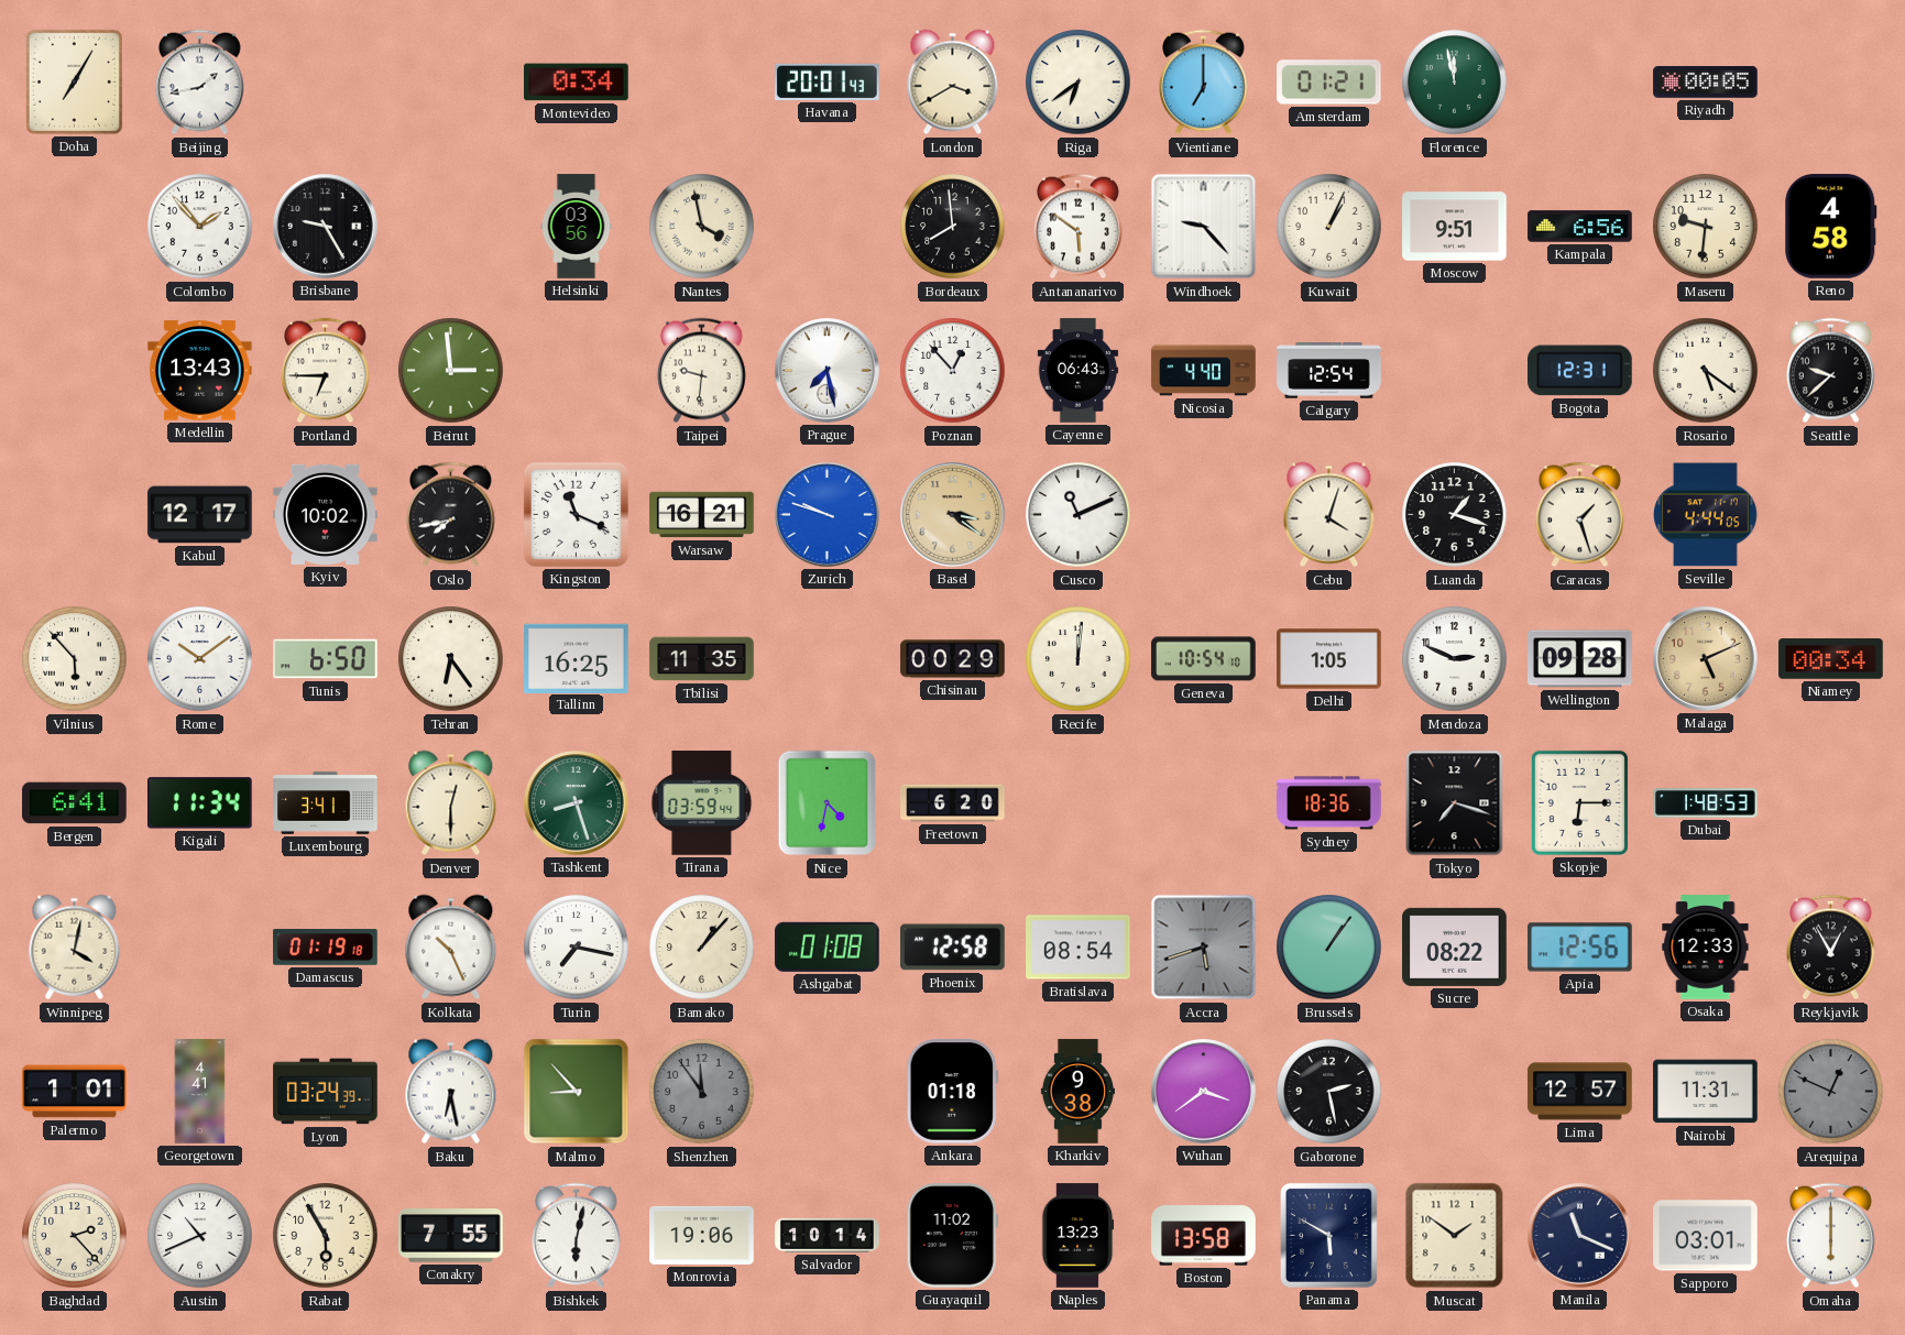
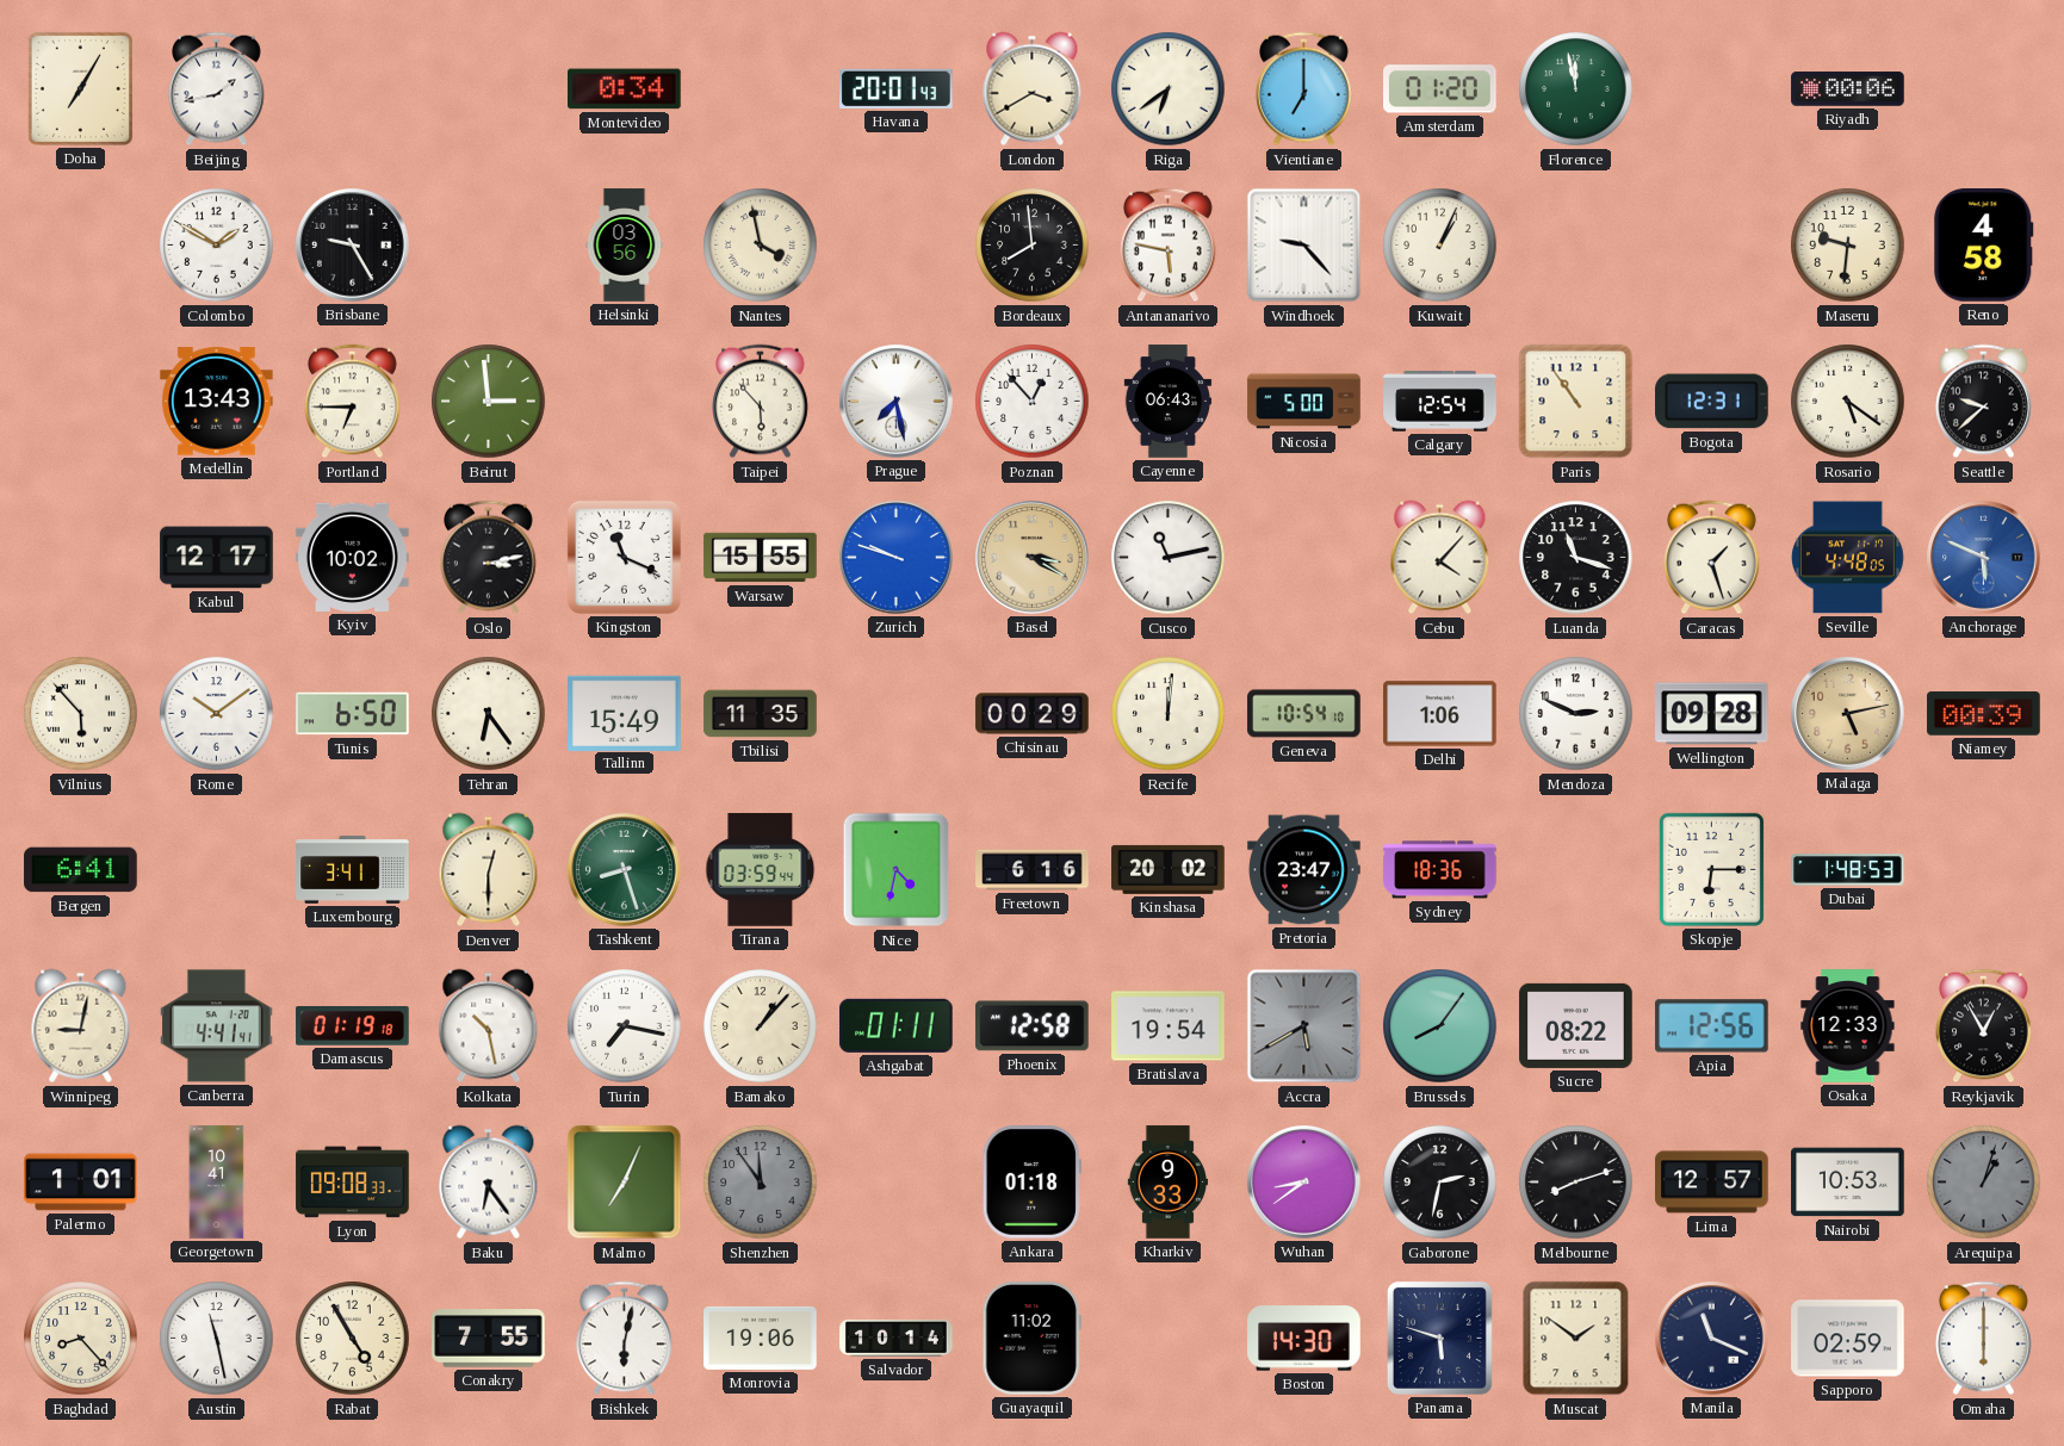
Amsterdam: 01:21 -> 01:20 (1440, 89)
Riyadh: 00:05 -> 00:06 (1848, 89)
Colombo: 1:53 -> 1:50 (217, 246)
Antananarivo: 5:51 -> 5:47 (1169, 246)
Moscow: 9:51 -> none (1455, 227)
Kampala: 6:56 -> none (1580, 227)
Taipei: 9:31 -> 5:53 (761, 402)
Nicosia: 4:40 -> 5:00 (1304, 402)
Paris: none -> 10:54 (1576, 402)
Oslo: 7:43 -> 3:13 (489, 558)
Warsaw: 16:21 -> 15:55 (761, 558)
Basel: 3:21 -> 3:20 (1033, 558)
Cusco: 11:11 -> 11:13 (1169, 558)
Cebu: 4:03 -> 4:07 (1440, 558)
Luanda: 1:18 -> 11:18 (1576, 558)
Seville: 4:44 -> 4:48 (1848, 558)
Anchorage: none -> 5:49 (1984, 558)
Tallinn: 16:25 -> 15:49 (625, 713)
Delhi: 1:05 -> 1:06 (1440, 714)
Malaga: 5:11 -> 5:13 (1848, 714)
Niamey: 00:34 -> 00:39 (1984, 714)
Kigali: 11:34 -> none (200, 803)
Freetown: 6:20 -> 6:16 (1033, 870)
Kinshasa: none -> 20:02 (1169, 869)
Pretoria: none -> 23:47 (1304, 870)
Tokyo: 7:18 -> none (1455, 803)
Winnipeg: 4:02 -> 9:02 (81, 1026)
Canberra: none -> 4:41 (217, 1026)
Kolkata: 10:26 -> 10:28 (489, 1026)
Ashgabat: 01:08 -> 01:11 (897, 1025)
Bratislava: 08:54 -> 19:54 (1169, 1026)
Accra: 5:42 -> 5:40 (1304, 1026)
Brussels: 1:06 -> 8:06 (1440, 1026)
Georgetown: 4:41 -> 10:41 (217, 1183)
Lyon: 03:24 -> 09:08 (353, 1183)
Baku: 6:28 -> 6:24 (489, 1183)
Malmo: 8:53 -> 7:04 (625, 1183)
Kharkiv: 9:38 -> 9:33 (1167, 1183)
Wuhan: 3:39 -> 8:39 (1304, 1183)
Gaborone: 2:28 -> 2:32 (1440, 1183)
Melbourne: none -> 8:12 (1576, 1183)
Nairobi: 11:31 -> 10:53 (1848, 1183)
Arequipa: 12:49 -> 1:03 (1984, 1183)
Baghdad: 2:23 -> 8:23 (81, 1339)
Austin: 10:41 -> 11:28 (217, 1339)
Rabat: 5:55 -> 4:55 (353, 1339)
Naples: 13:23 -> none (1077, 1236)
Boston: 13:58 -> 14:30 (1304, 1339)
Panama: 5:50 -> 5:48 (1439, 1338)
Sapporo: 03:01 -> 02:59 (1848, 1339)
